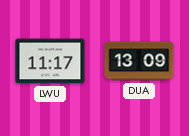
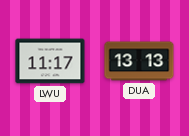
DUA: 13:09 -> 13:13 (139, 61)
